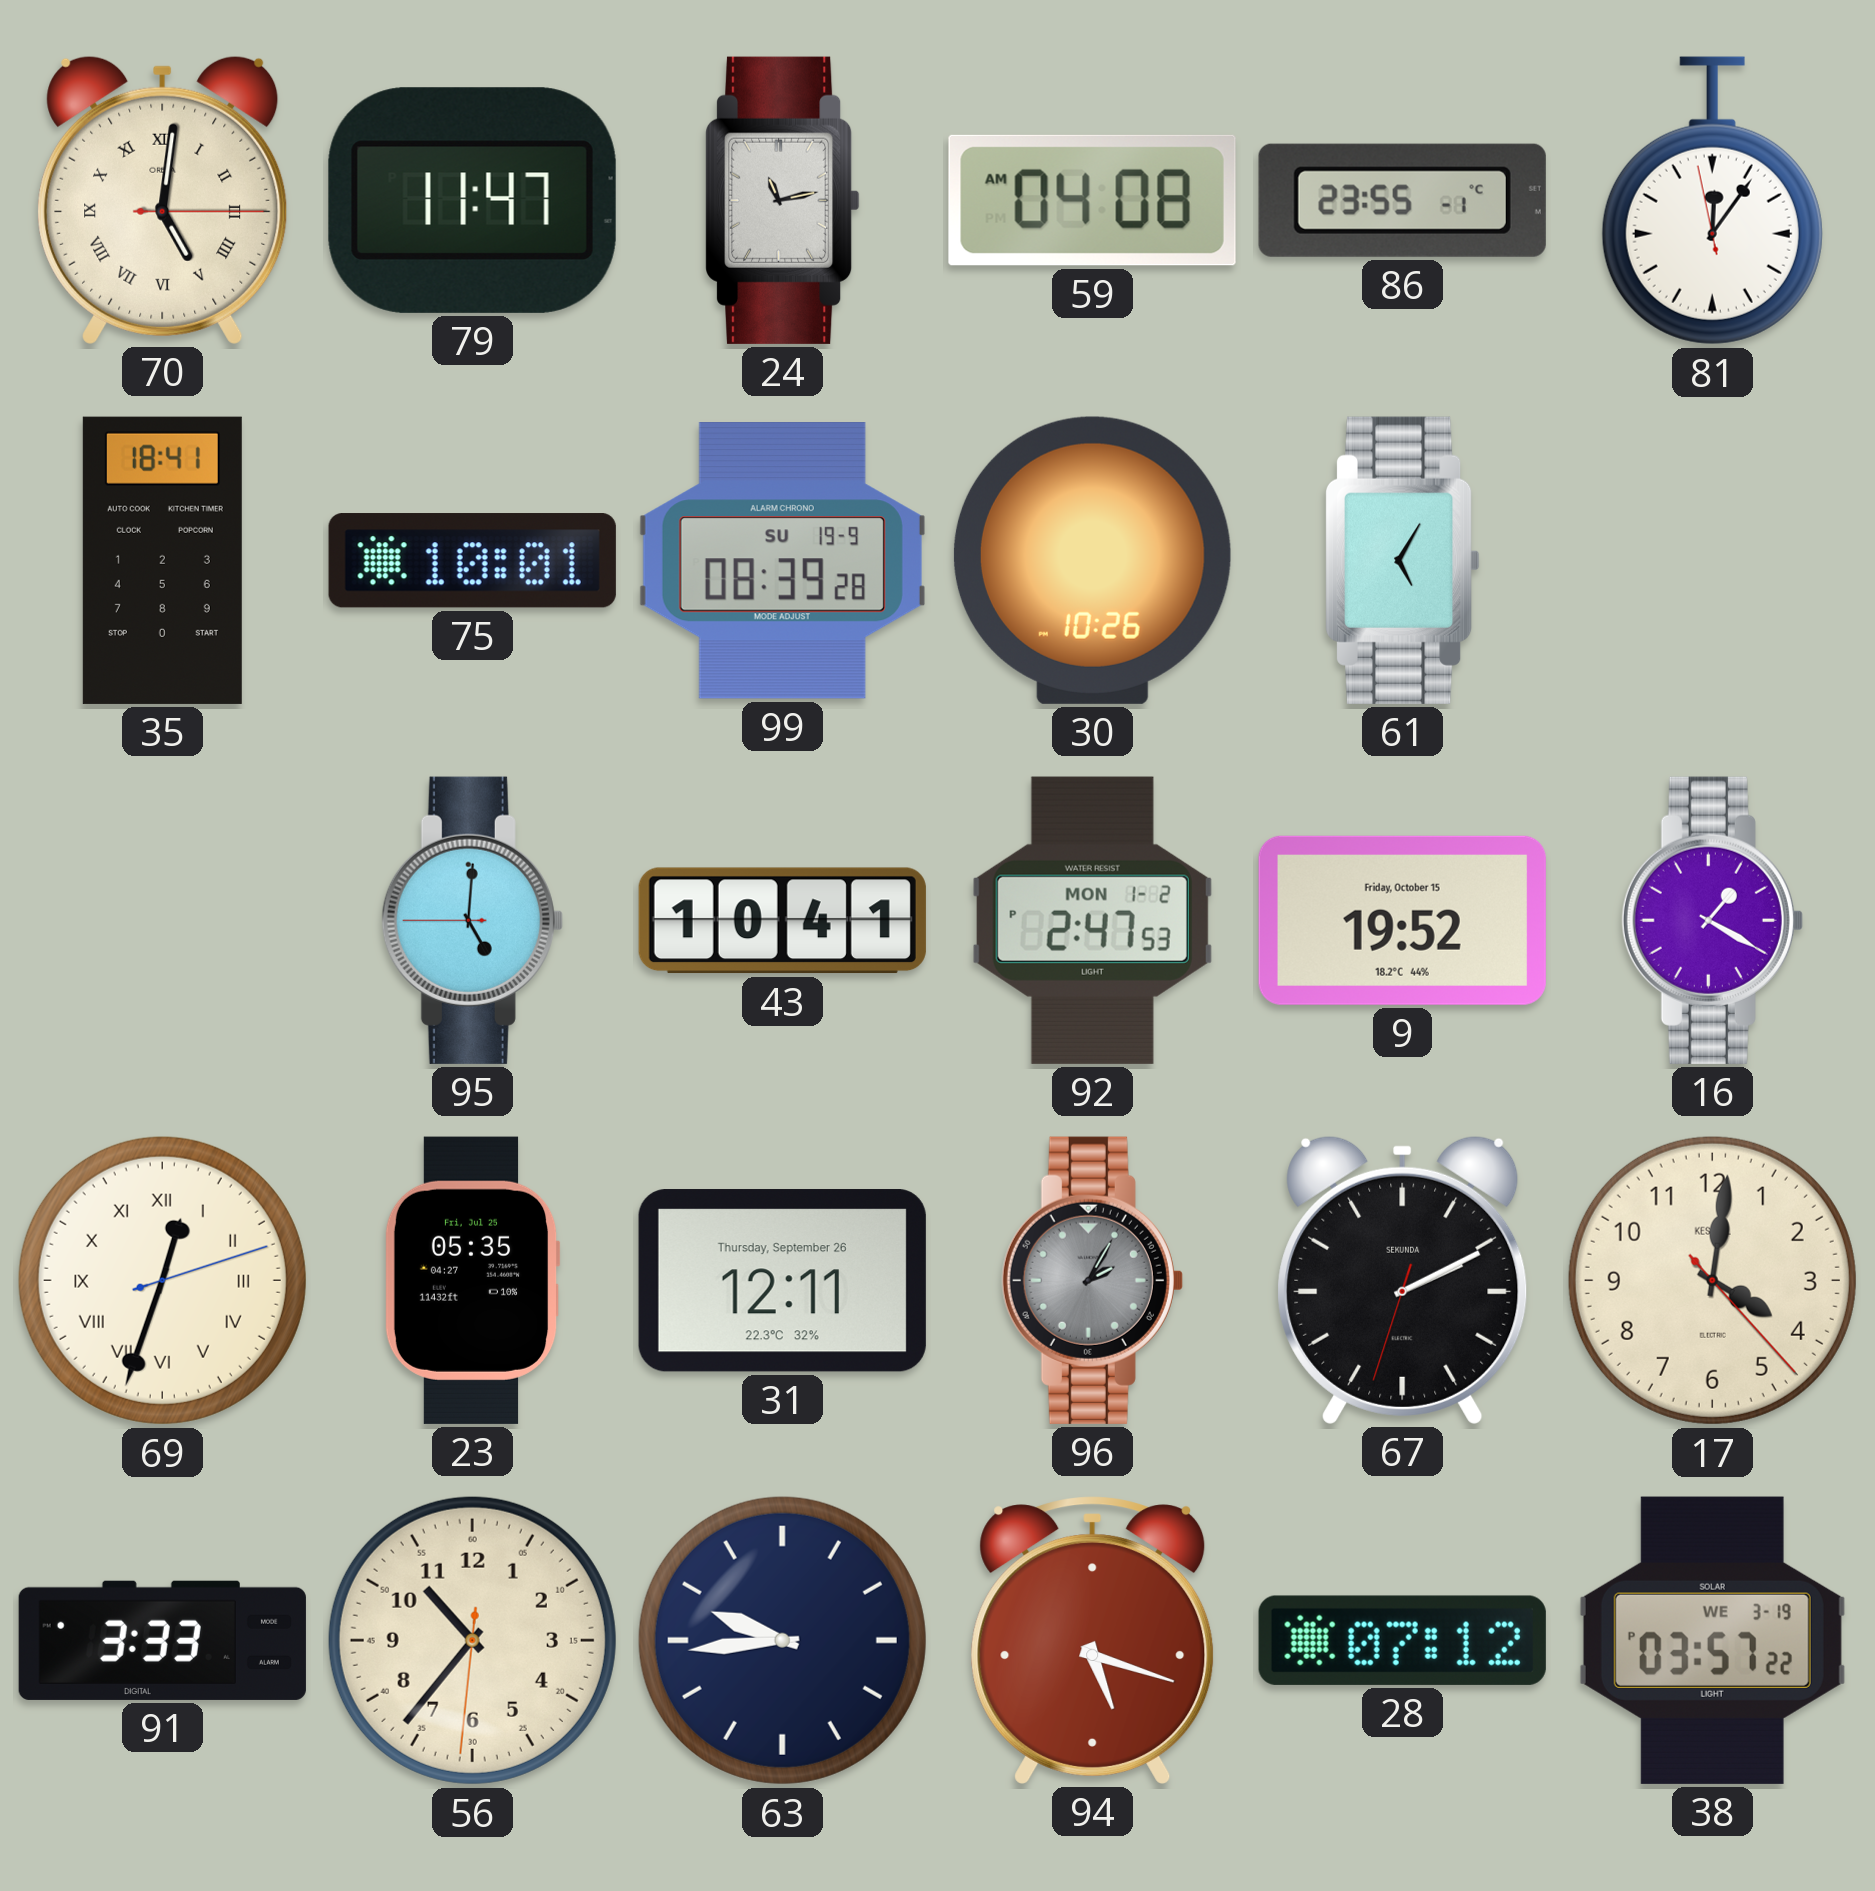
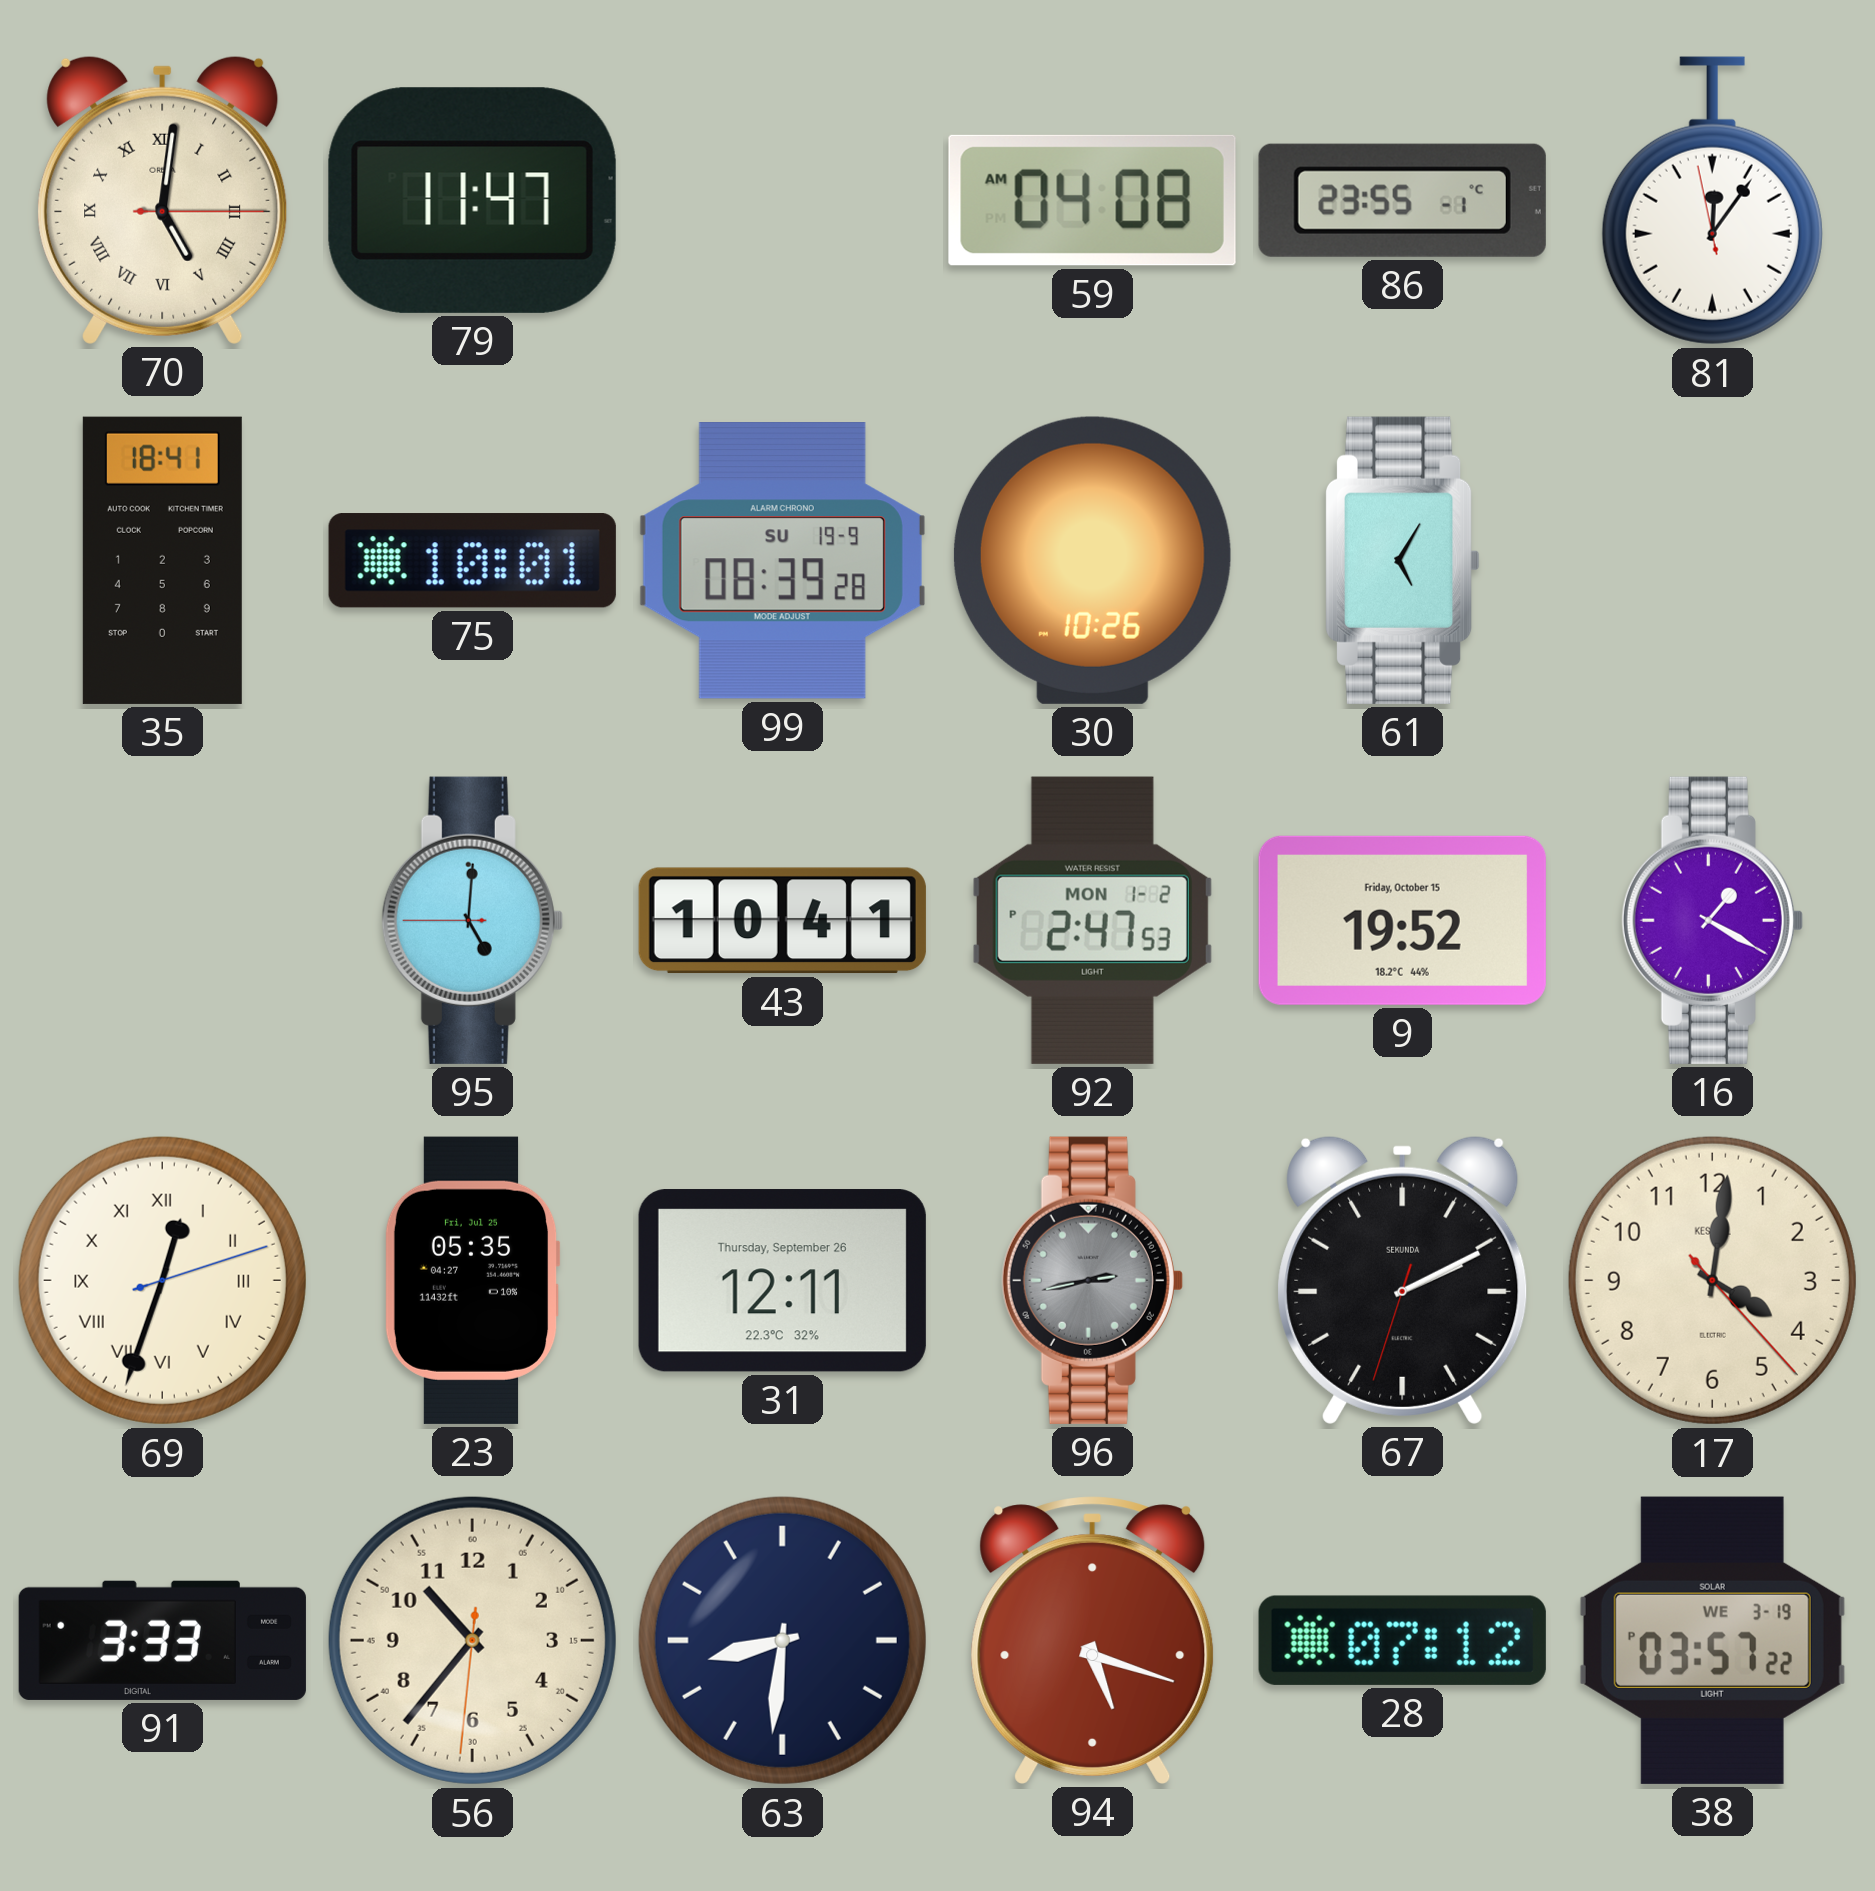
24: 11:13 -> none (783, 200)
96: 2:05 -> 2:43 (1092, 1280)
63: 9:44 -> 8:31 (782, 1640)
